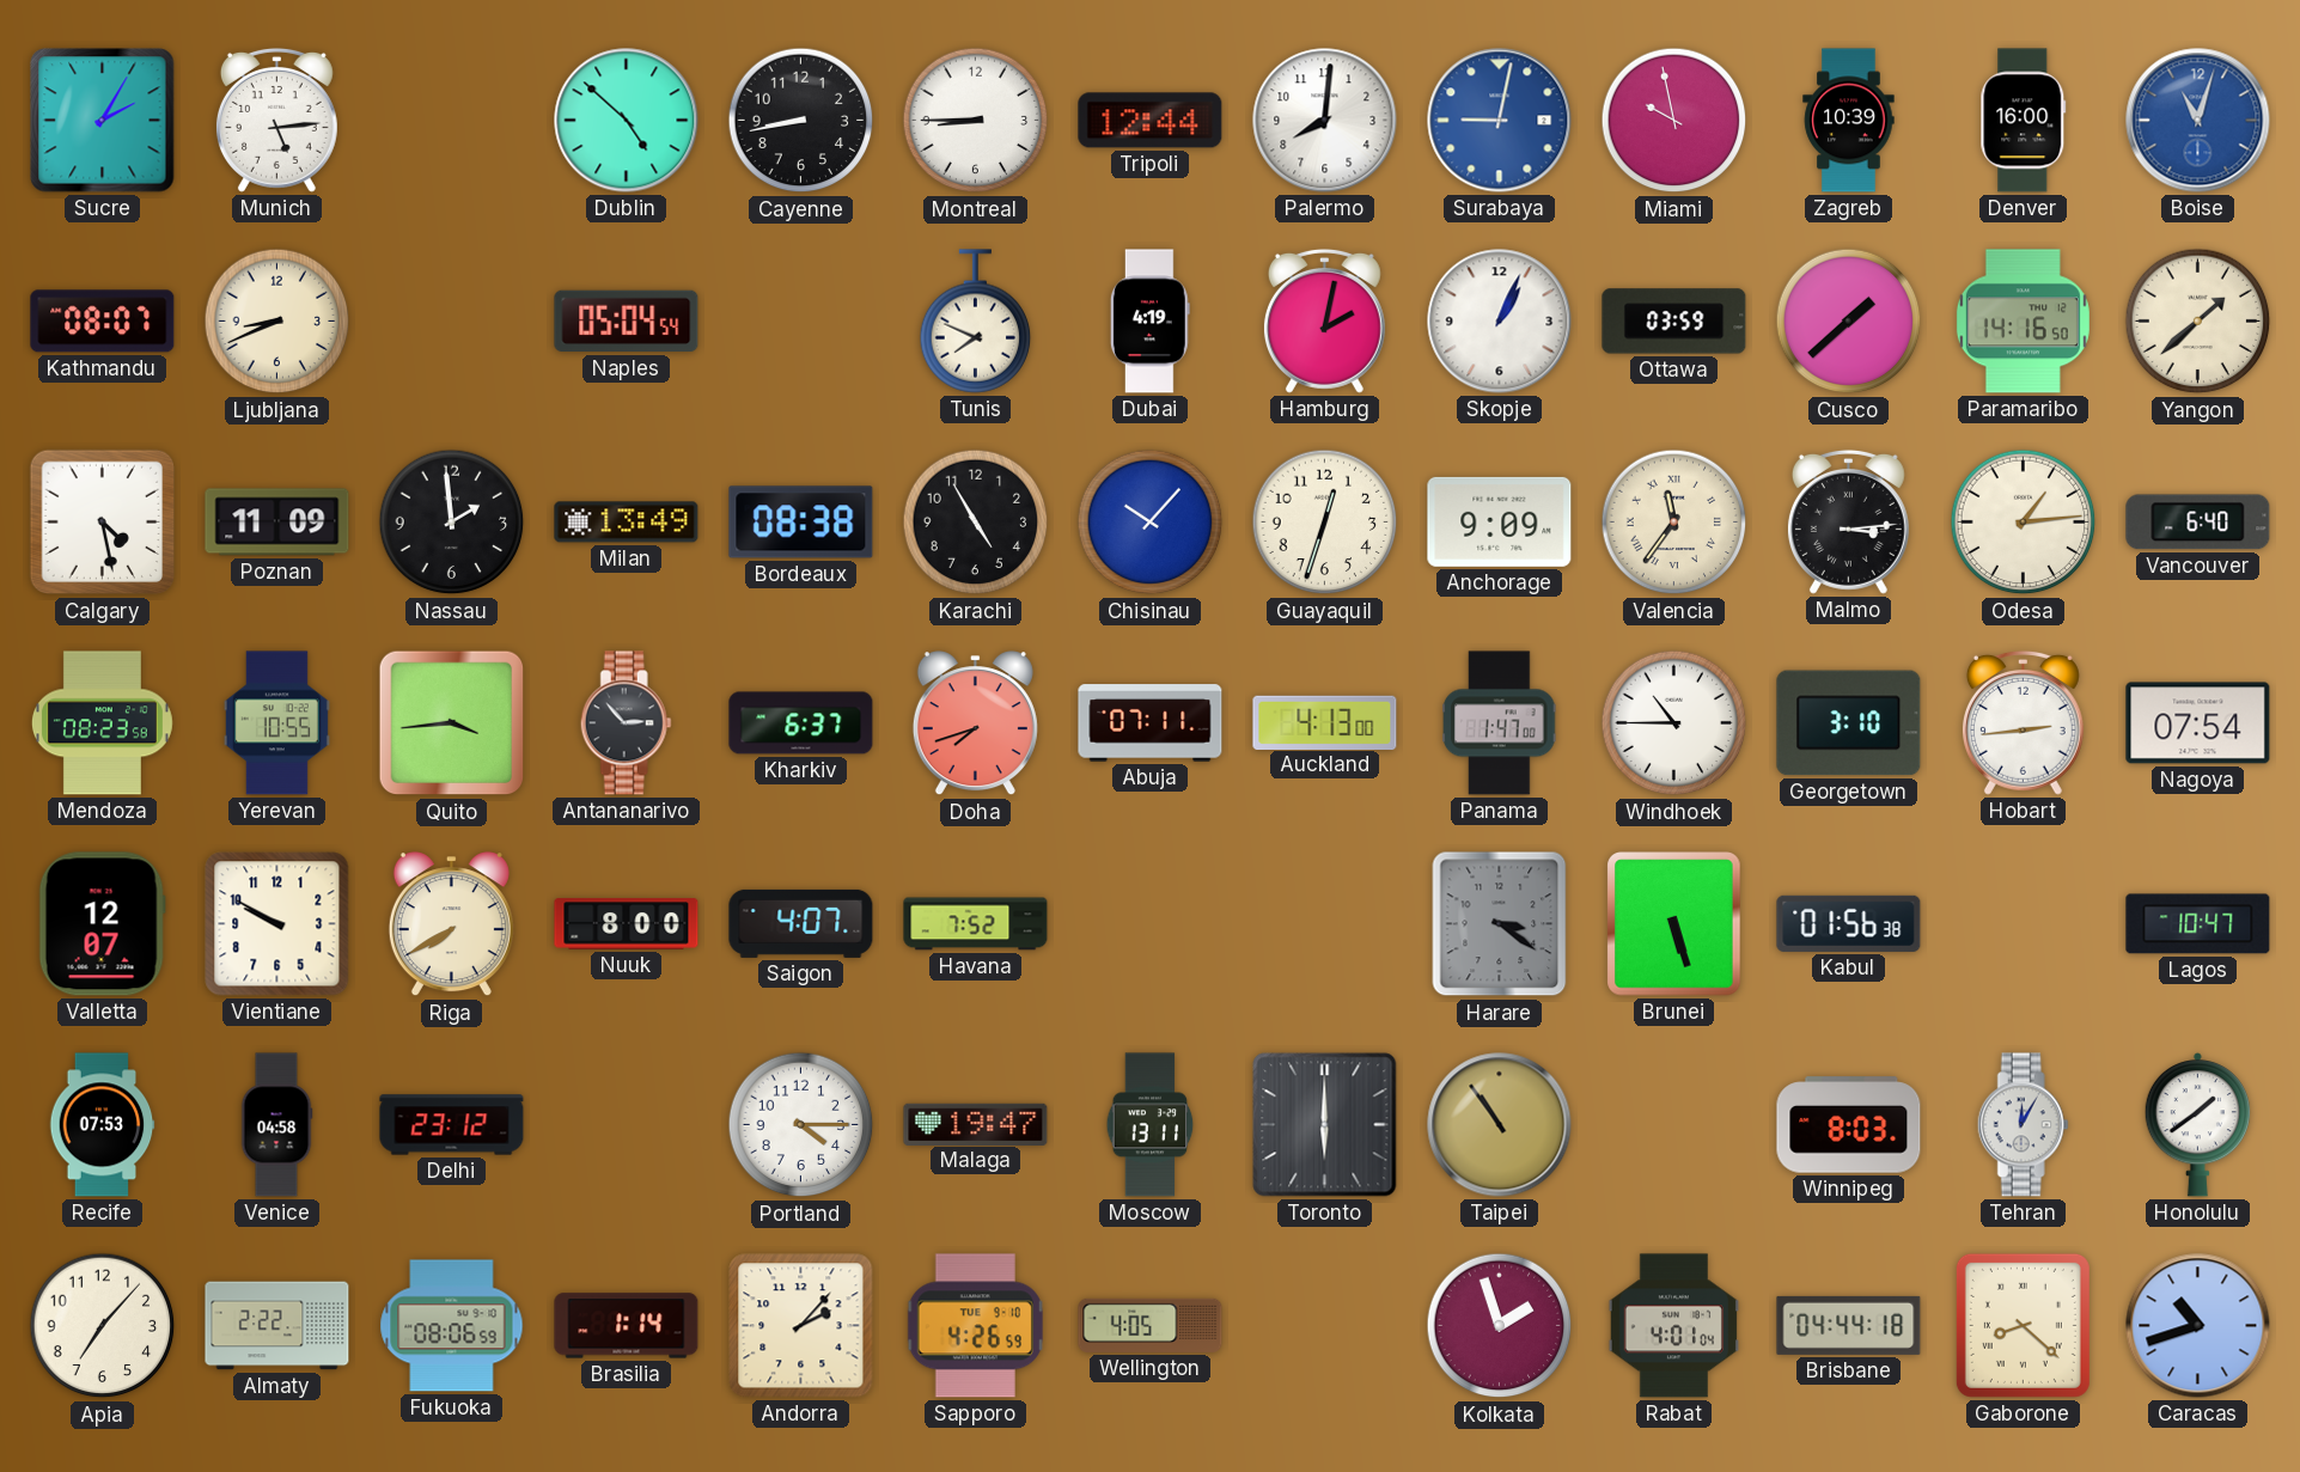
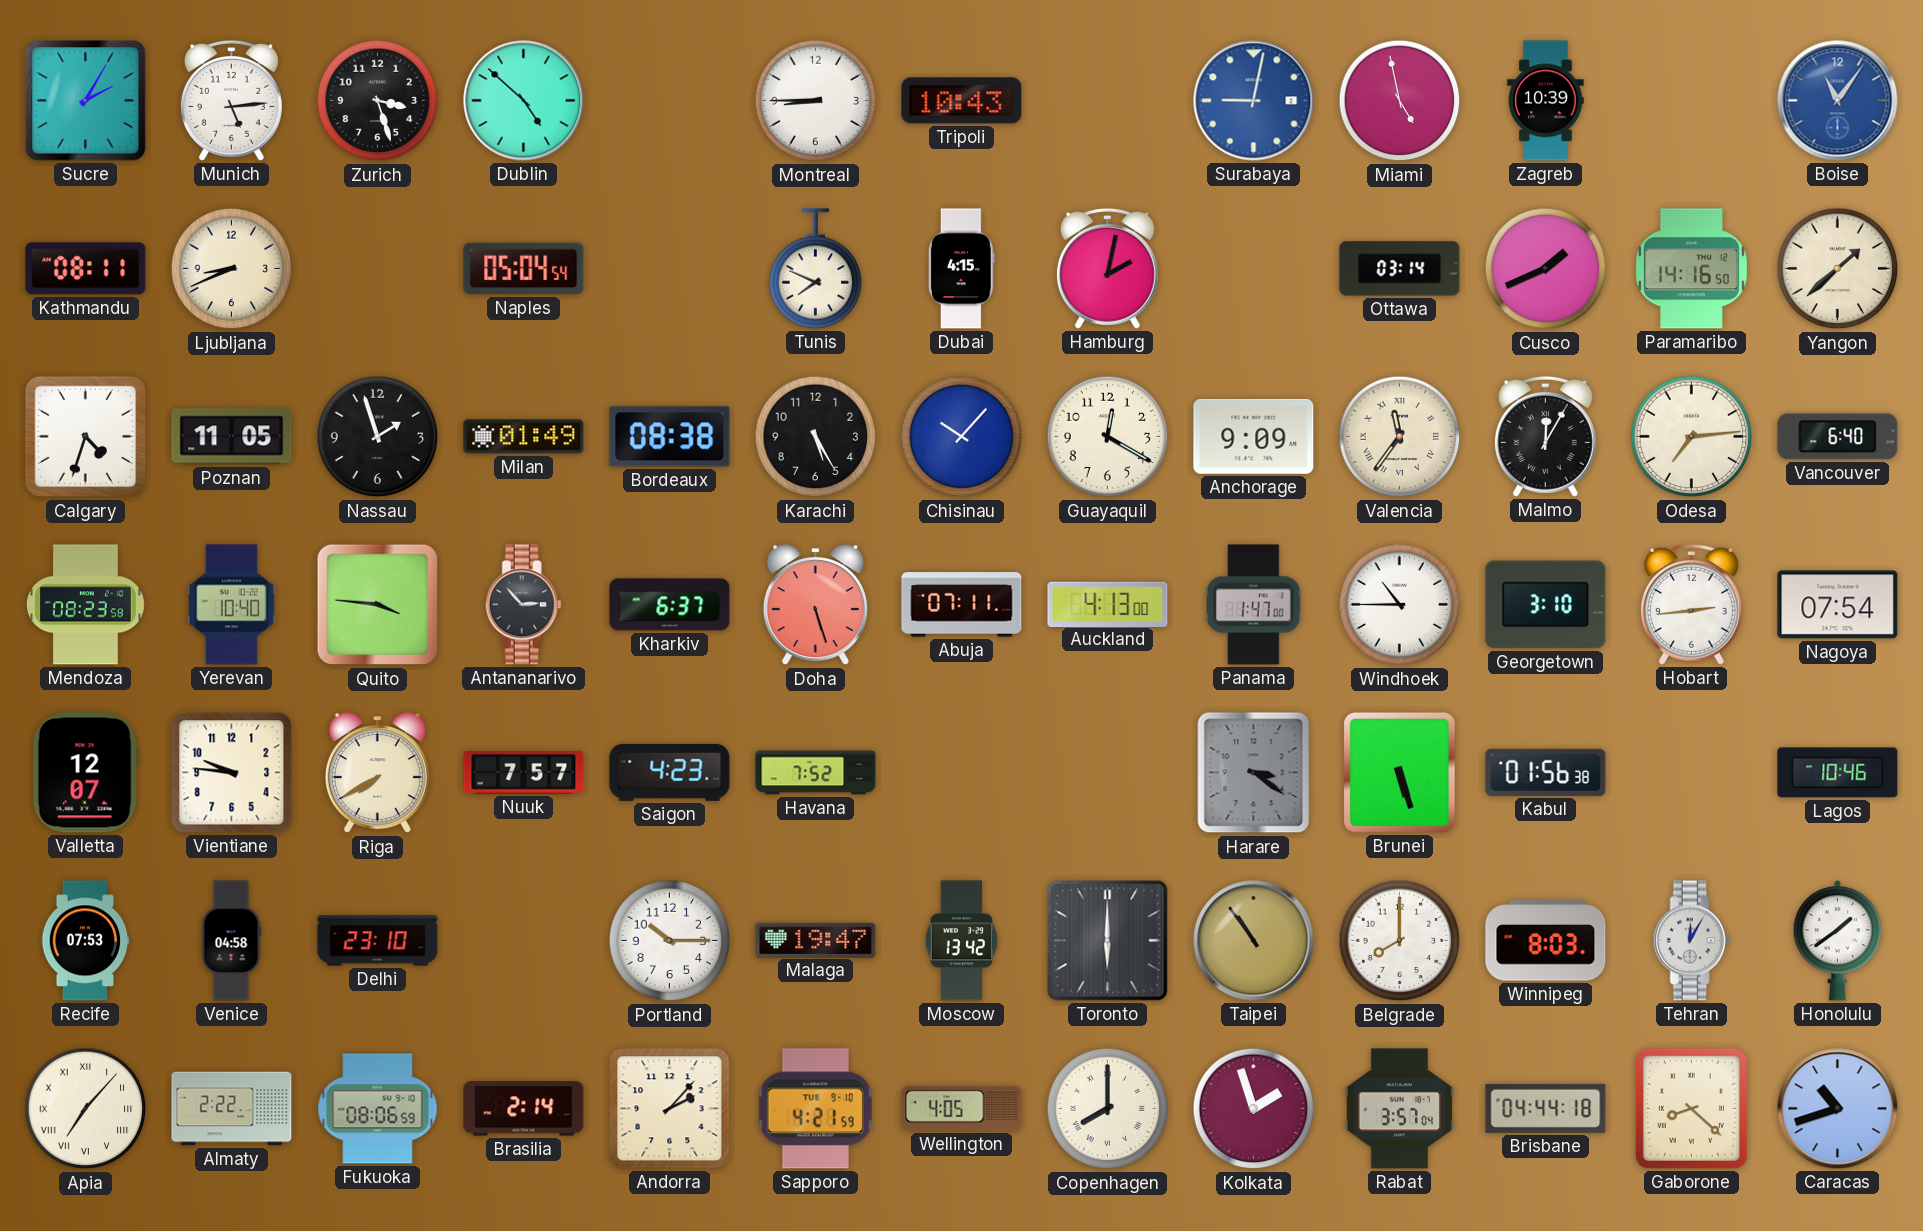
Zurich: none -> 3:27 (378, 101)
Cayenne: 8:43 -> none (801, 121)
Tripoli: 12:44 -> 10:43 (962, 101)
Palermo: 8:01 -> none (1325, 121)
Miami: 9:58 -> 4:58 (1400, 101)
Denver: 16:00 -> none (2024, 121)
Boise: 11:03 -> 11:06 (1838, 101)
Kathmandu: 08:07 -> 08:11 (86, 269)
Dubai: 4:19 -> 4:15 (961, 269)
Skopje: 1:04 -> none (1500, 322)
Ottawa: 03:59 -> 03:14 (1400, 269)
Cusco: 1:38 -> 1:41 (1546, 269)
Calgary: 4:28 -> 4:33 (86, 437)
Poznan: 11:09 -> 11:05 (232, 437)
Nassau: 1:59 -> 1:57 (378, 437)
Milan: 13:49 -> 01:49 (524, 437)
Karachi: 4:55 -> 5:25 (816, 437)
Guayaquil: 12:33 -> 12:20 (1108, 437)
Malmo: 3:14 -> 12:05 (1545, 436)
Odesa: 1:14 -> 7:14 (1692, 437)
Yerevan: 10:55 -> 10:40 (231, 605)
Quito: 3:44 -> 3:46 (378, 605)
Doha: 7:42 -> 5:27 (815, 605)
Vientiane: 9:50 -> 9:46 (232, 773)
Nuuk: 8:00 -> 7:57 (524, 773)
Saigon: 4:07 -> 4:23 (670, 772)
Lagos: 10:47 -> 10:46 (1838, 773)
Delhi: 23:12 -> 23:10 (378, 941)
Portland: 4:15 -> 10:15 (670, 941)
Moscow: 13:11 -> 13:42 (962, 941)
Belgrade: none -> 8:00 (1400, 941)
Apia numerals: Arabic -> Roman (86, 1109)
Brasilia: 1:14 -> 2:14 (524, 1109)
Sapporo: 4:26 -> 4:21 (815, 1109)
Copenhagen: none -> 8:00 (1108, 1109)
Rabat: 4:01 -> 3:57 (1399, 1109)
